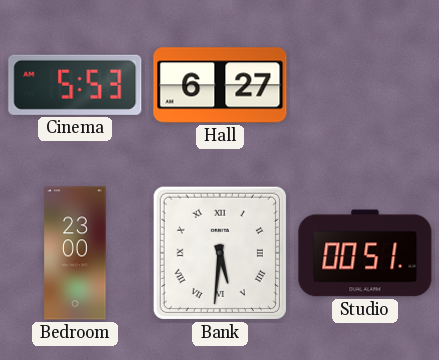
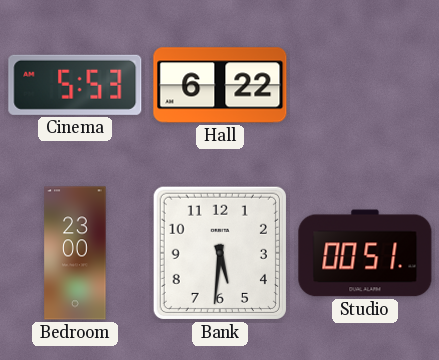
Hall: 6:27 -> 6:22 (220, 85)
Bank numerals: Roman -> Arabic (220, 253)
